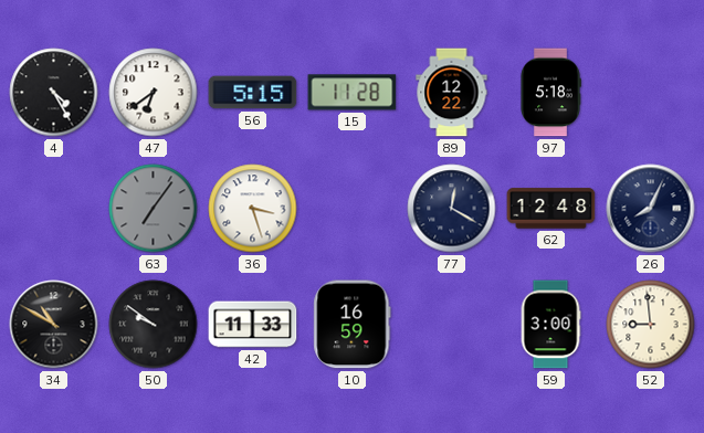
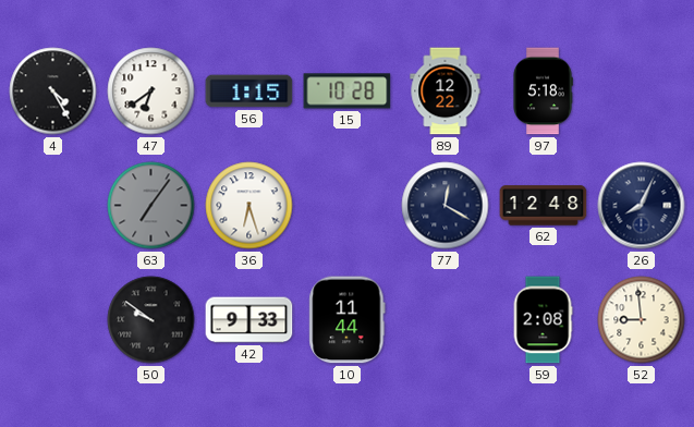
56: 5:15 -> 1:15 (249, 91)
15: 11:28 -> 10:28 (348, 91)
36: 3:27 -> 6:27 (249, 206)
34: 10:50 -> none (54, 325)
42: 11:33 -> 9:33 (249, 320)
10: 16:59 -> 11:44 (348, 320)
59: 3:00 -> 2:08 (543, 320)
